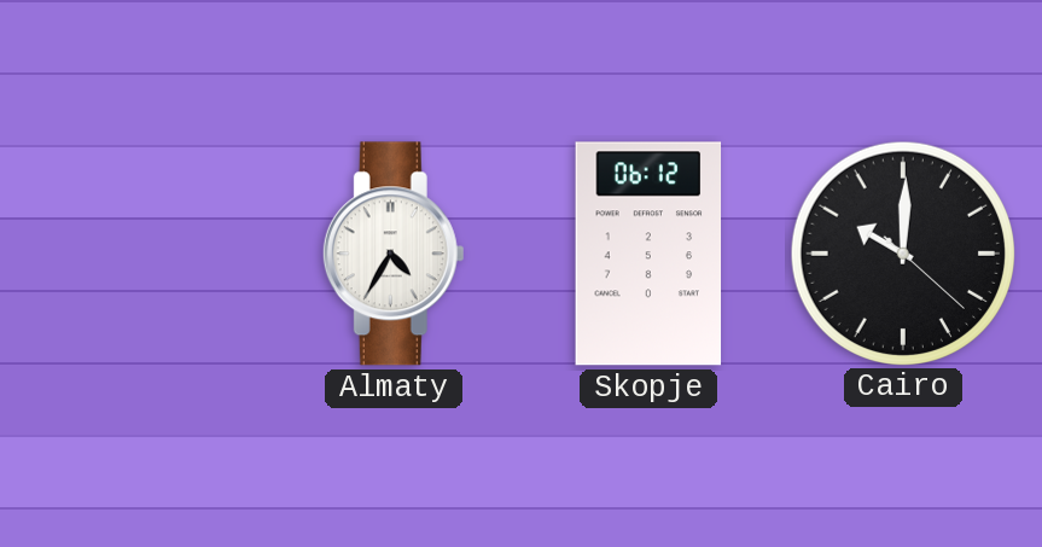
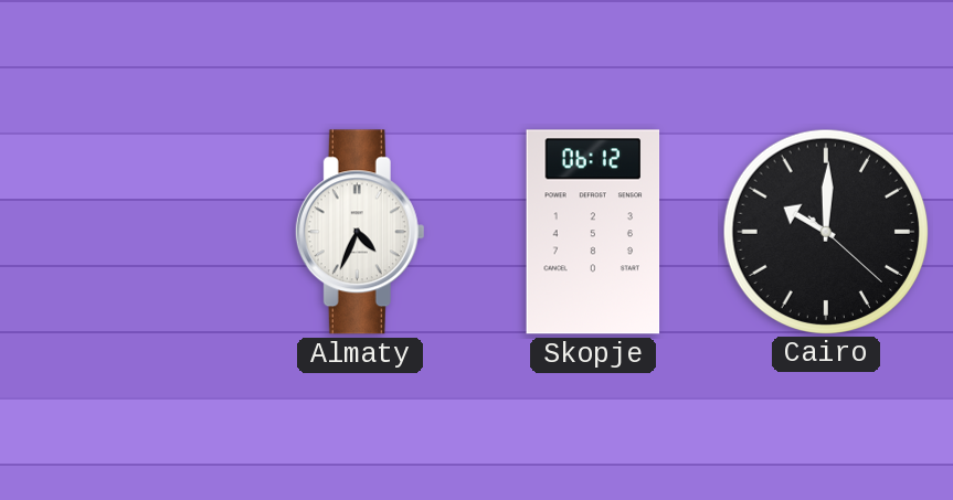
Almaty: 4:35 -> 4:34 (360, 232)
